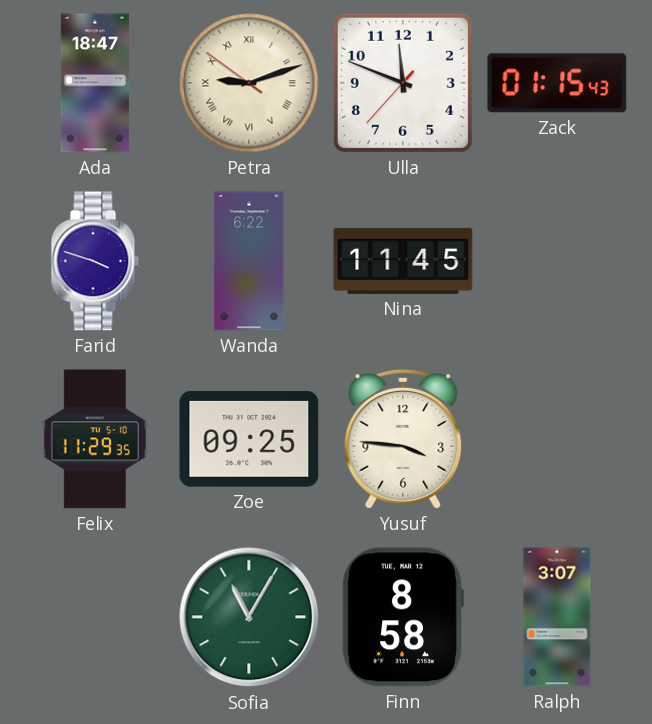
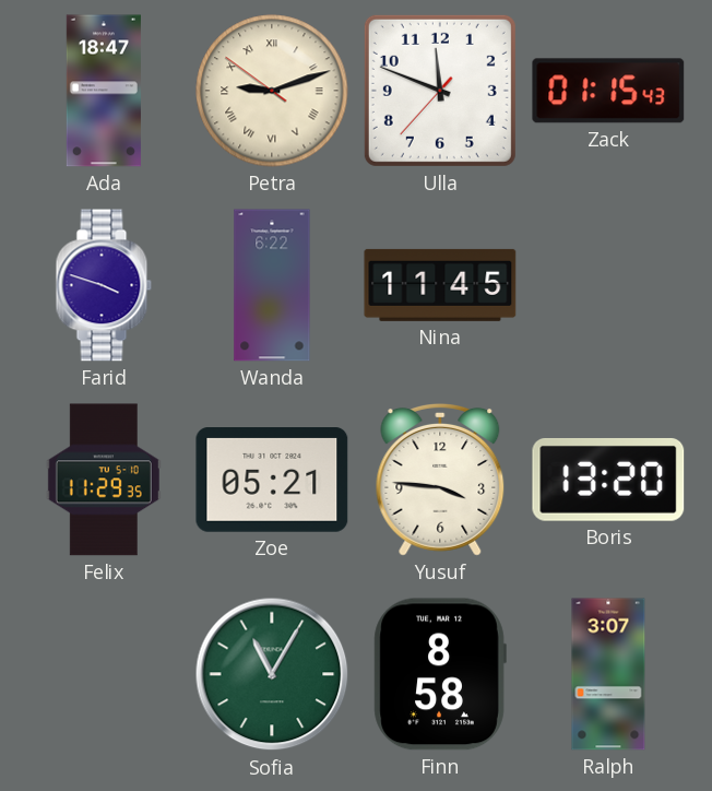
Zoe: 09:25 -> 05:21 (272, 481)
Boris: none -> 13:20 (608, 480)
